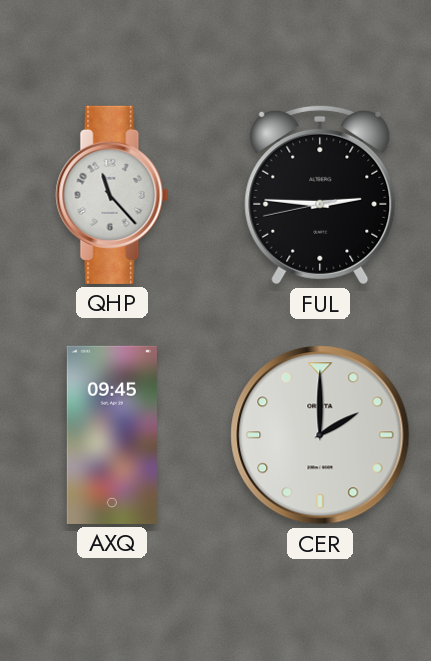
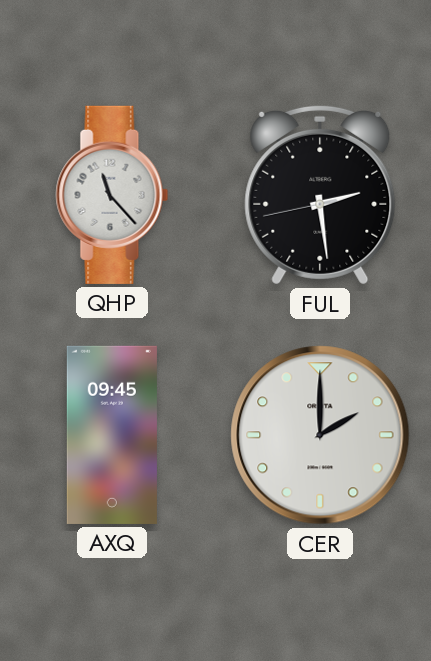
FUL: 2:45 -> 2:28 (320, 195)
